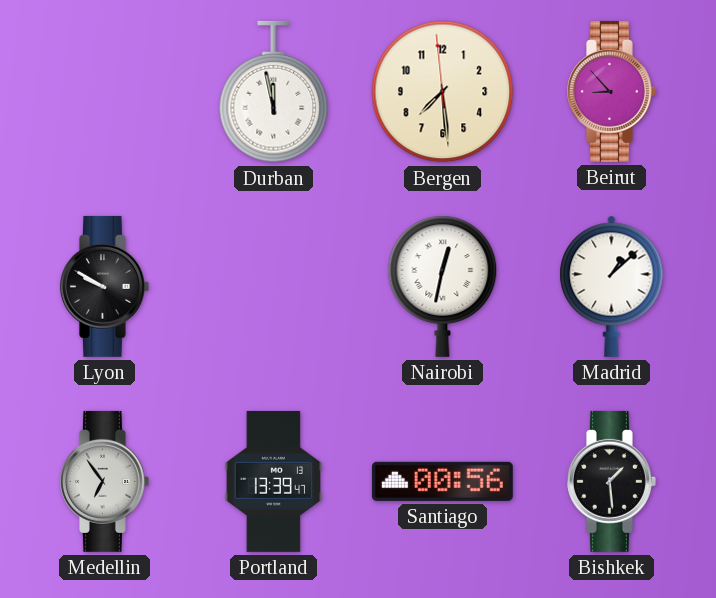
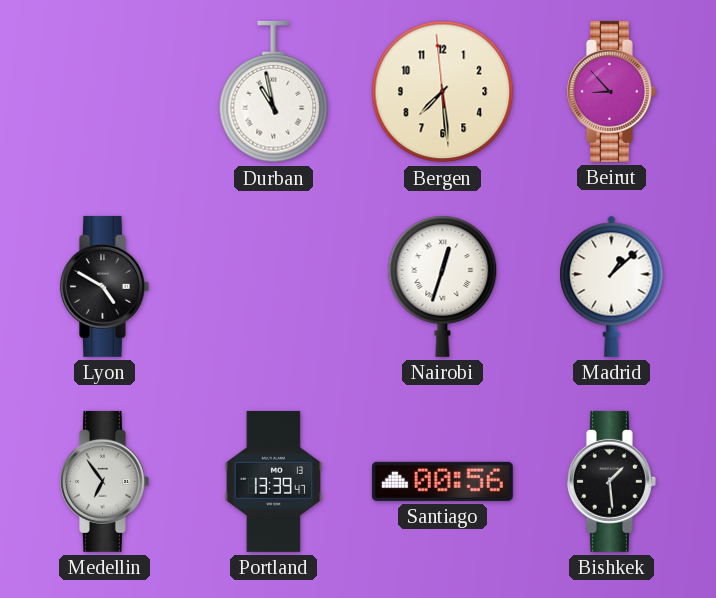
Durban: 11:58 -> 10:58 (274, 92)
Lyon: 9:50 -> 4:50 (105, 286)
Nairobi: 12:32 -> 12:33 (443, 286)
